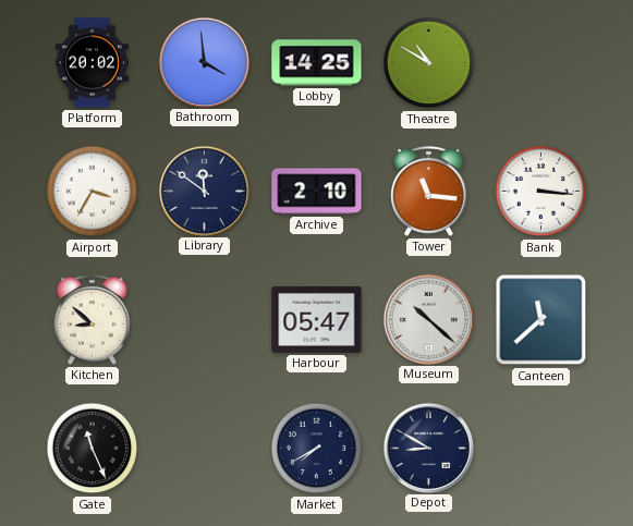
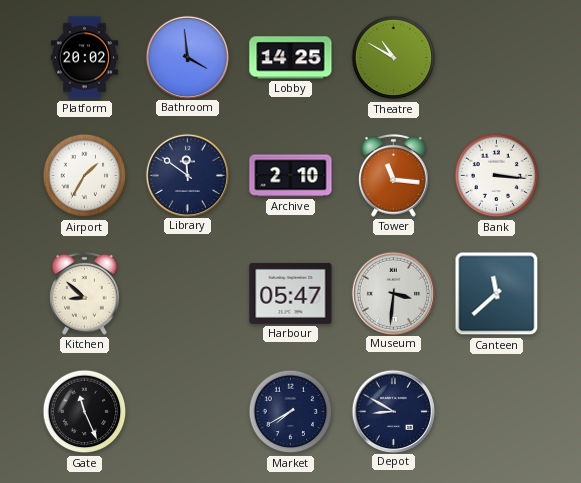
Airport: 3:35 -> 1:35 (85, 176)
Museum: 10:22 -> 3:31 (393, 293)
